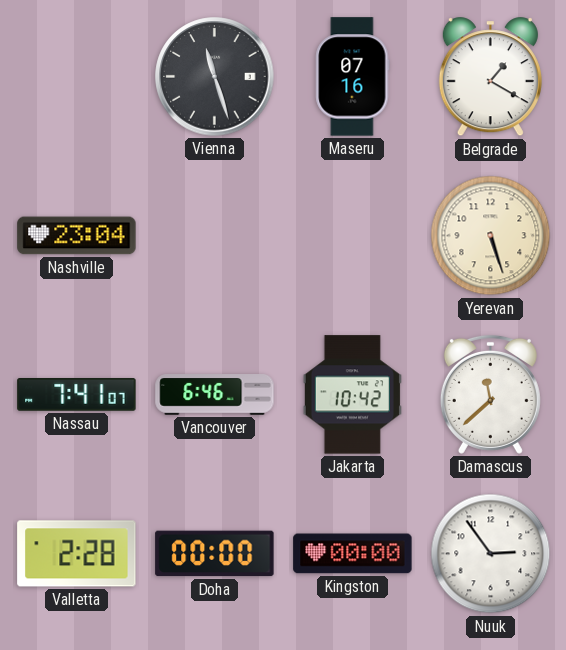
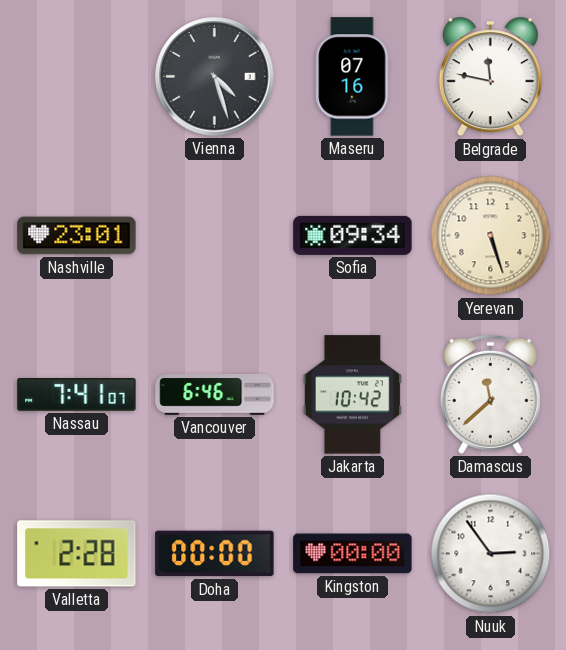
Vienna: 11:27 -> 4:27 (215, 77)
Belgrade: 1:20 -> 11:47 (490, 77)
Nashville: 23:04 -> 23:01 (77, 236)
Sofia: none -> 09:34 (353, 235)
